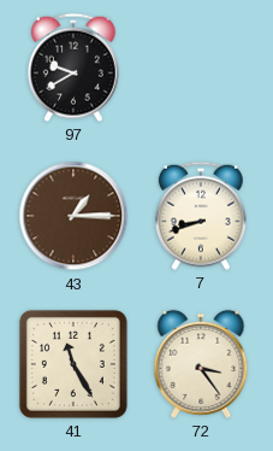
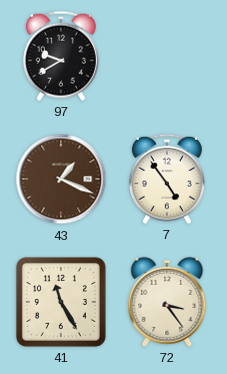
43: 1:15 -> 1:19 (61, 179)
7: 8:42 -> 4:54 (167, 179)
